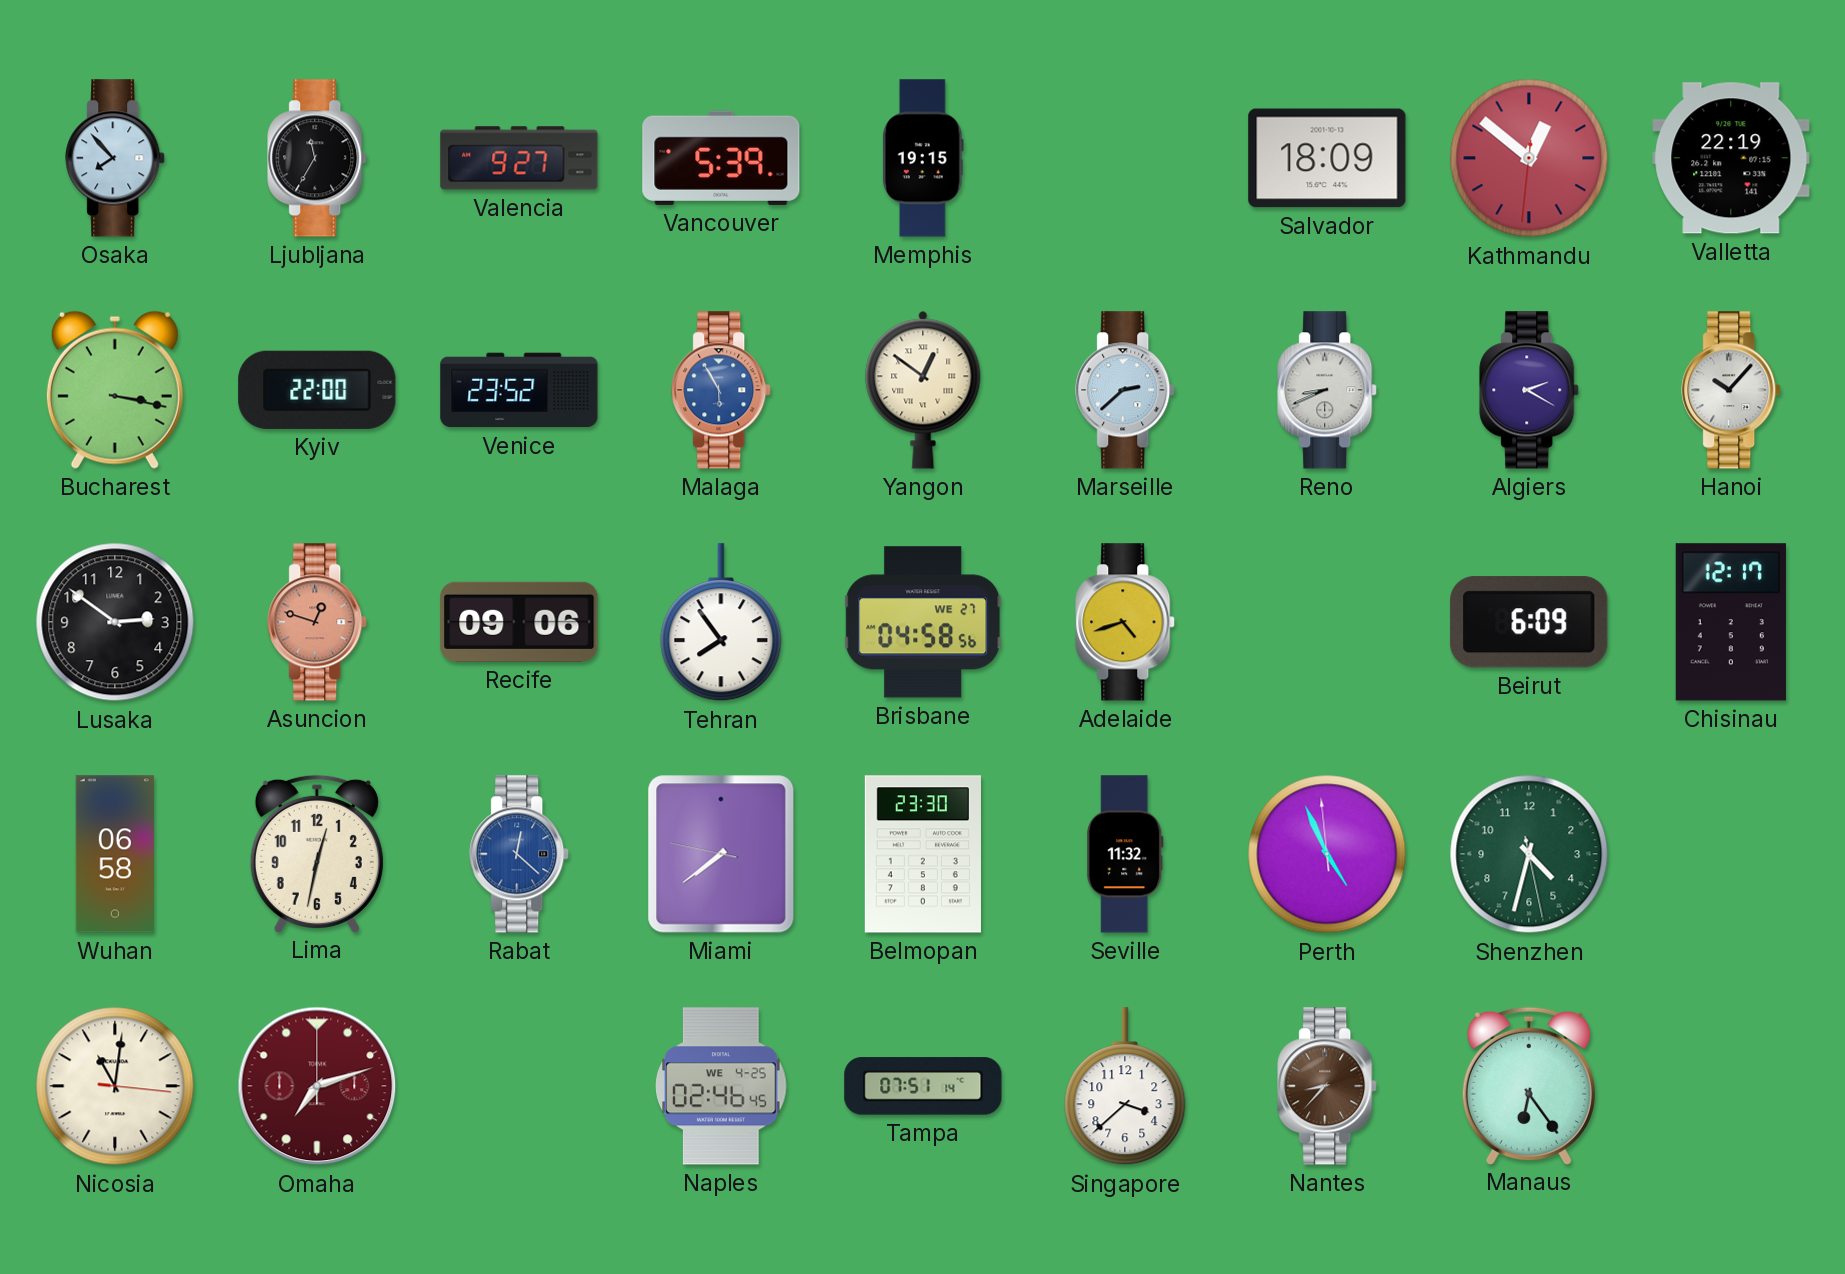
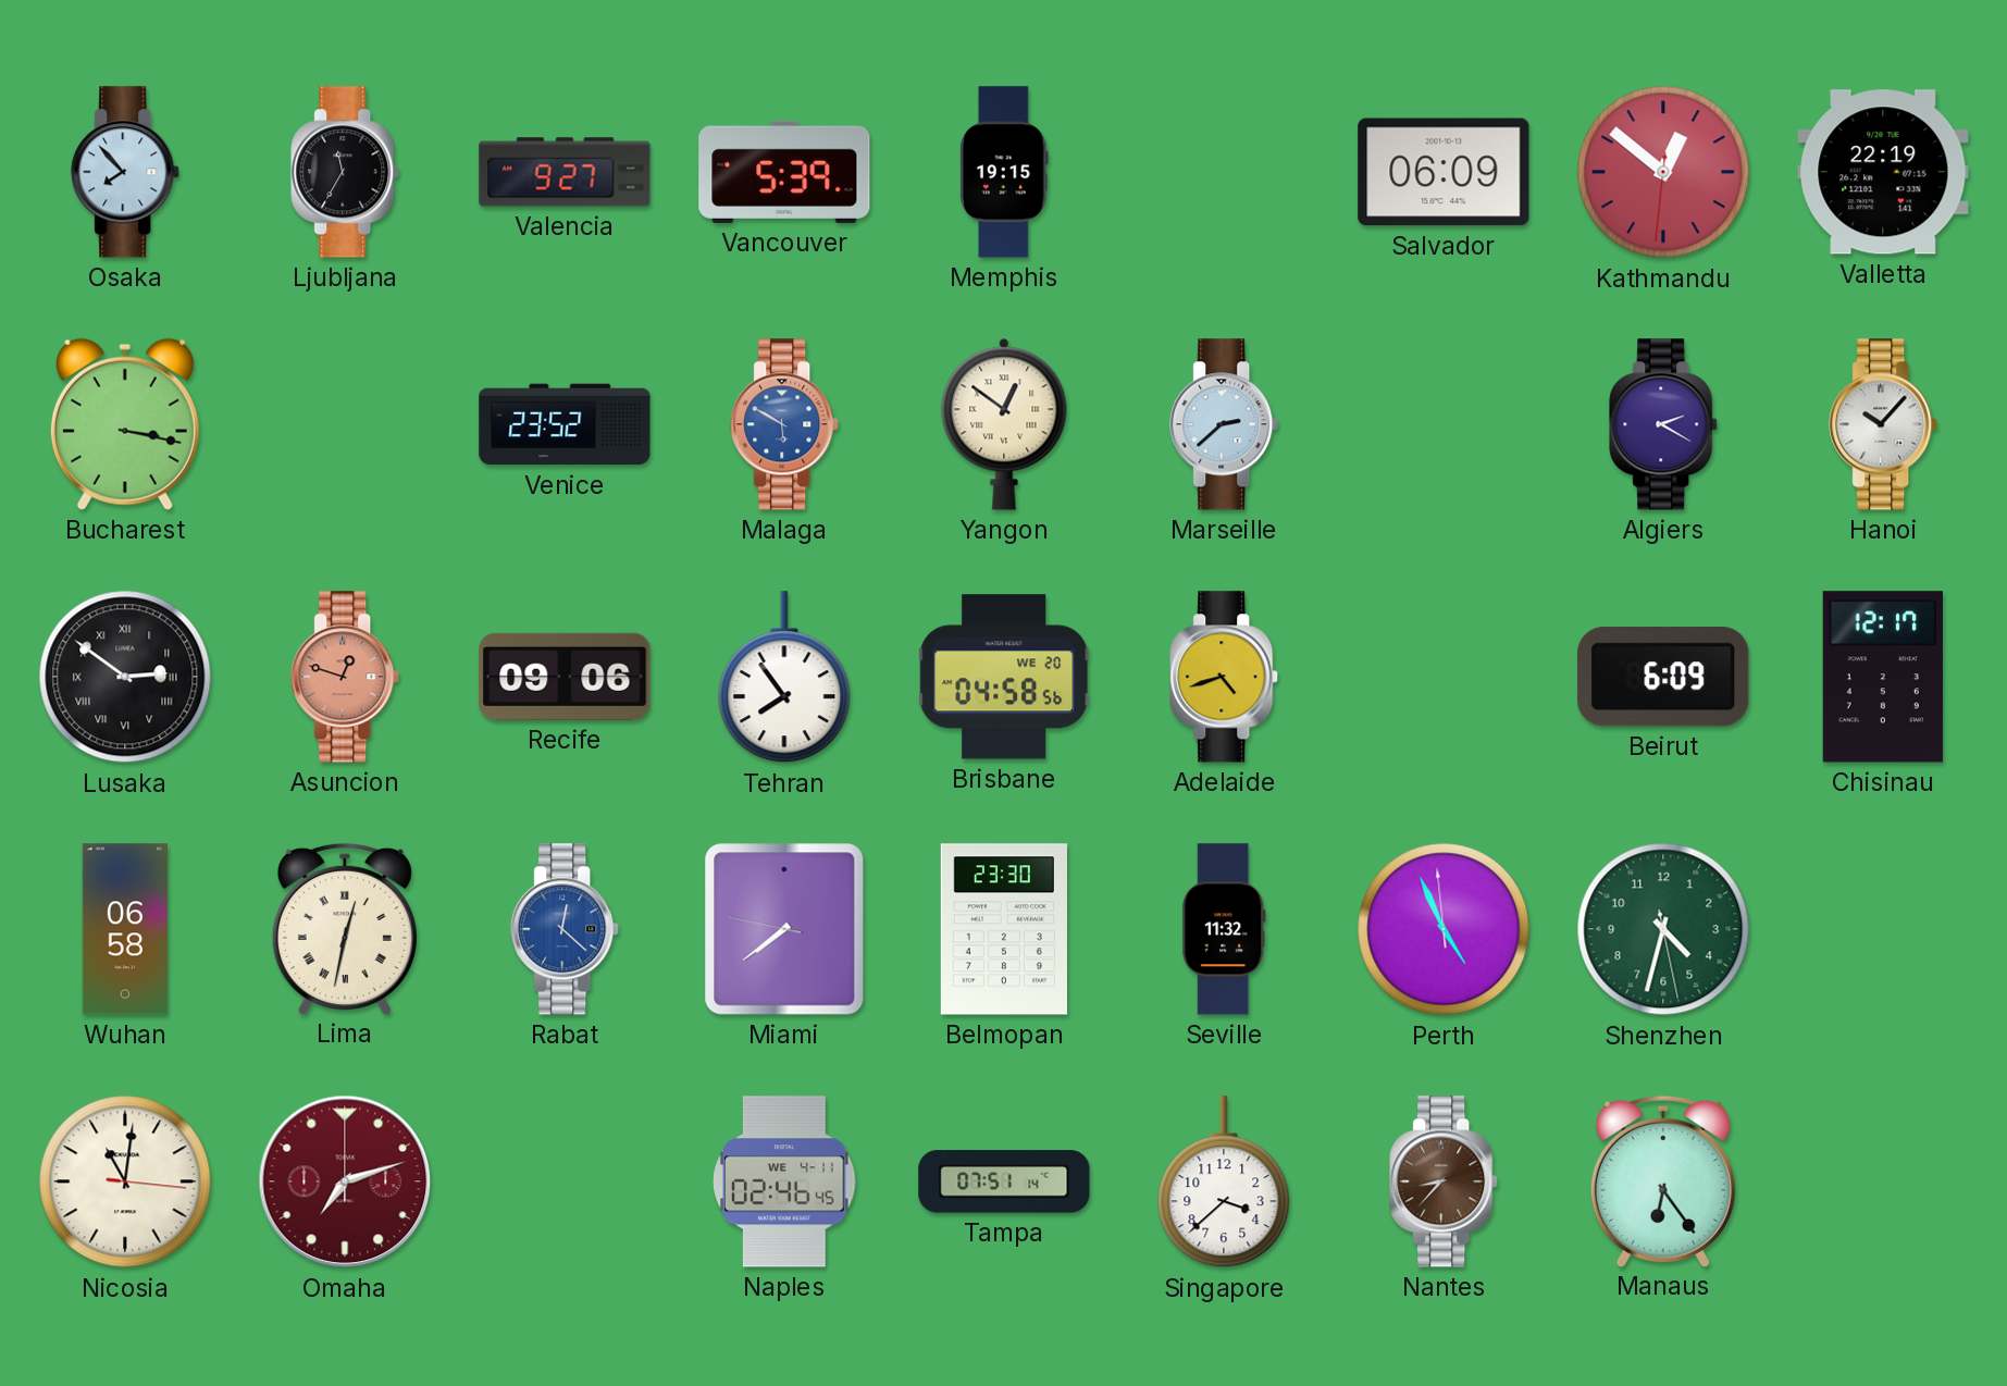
Salvador: 18:09 -> 06:09 (1444, 172)
Kyiv: 22:00 -> none (317, 390)
Malaga: 5:55 -> 5:50 (785, 424)
Reno: 8:41 -> none (1328, 390)
Lusaka numerals: Arabic -> Roman (125, 677)
Brisbane date: WE 27 -> WE 20 (1005, 677)
Lima numerals: Arabic -> Roman (345, 928)
Naples date: WE 4-25 -> WE 4-11 (784, 1181)
